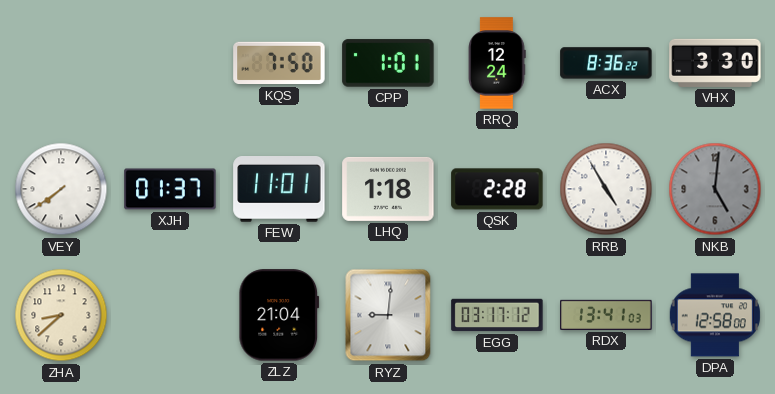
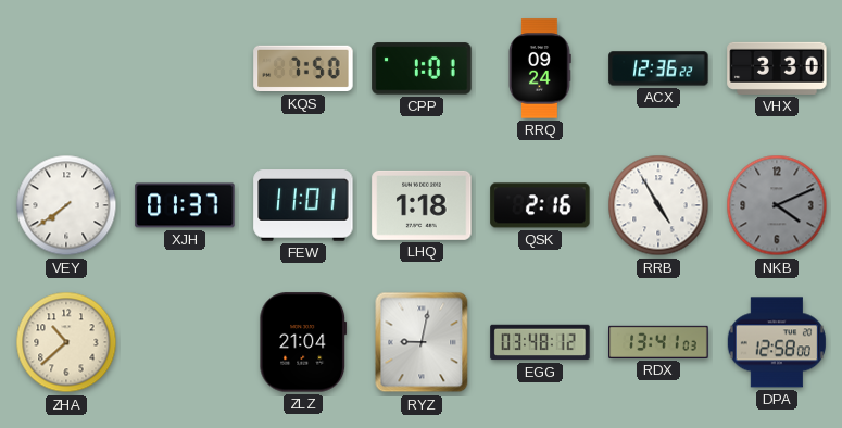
RRQ: 12:24 -> 09:24 (540, 68)
ACX: 8:36 -> 12:36 (658, 68)
QSK: 2:28 -> 2:16 (540, 205)
NKB: 5:01 -> 4:11 (777, 205)
ZHA: 8:38 -> 10:38 (66, 342)
RYZ: 9:01 -> 9:02 (422, 342)
EGG: 03:17 -> 03:48 (540, 342)
